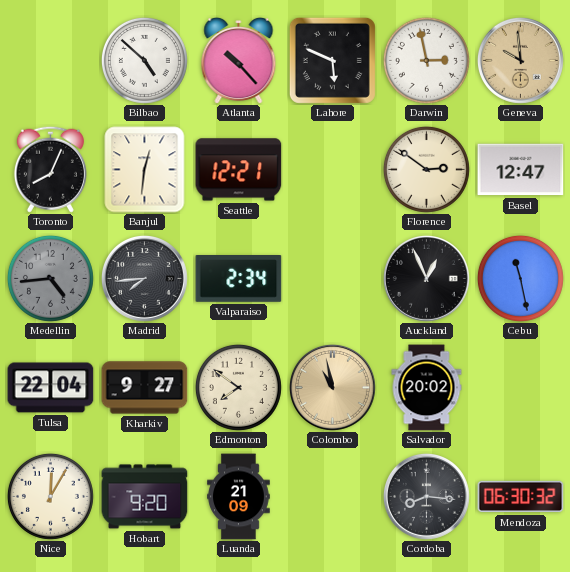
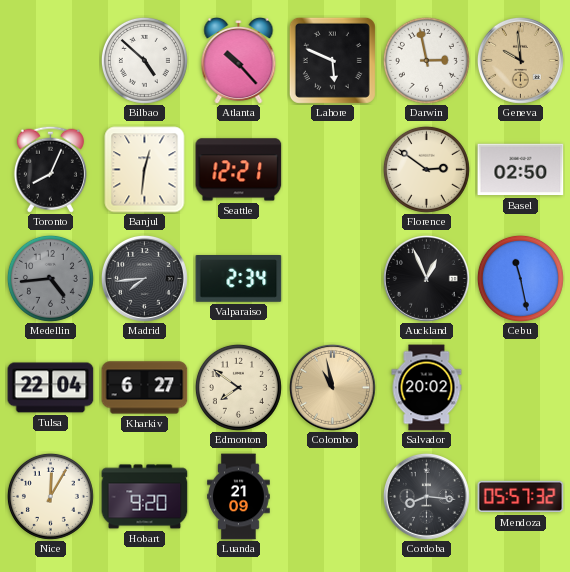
Basel: 12:47 -> 02:50 (521, 170)
Kharkiv: 9:27 -> 6:27 (145, 388)
Mendoza: 06:30 -> 05:57 (521, 497)
